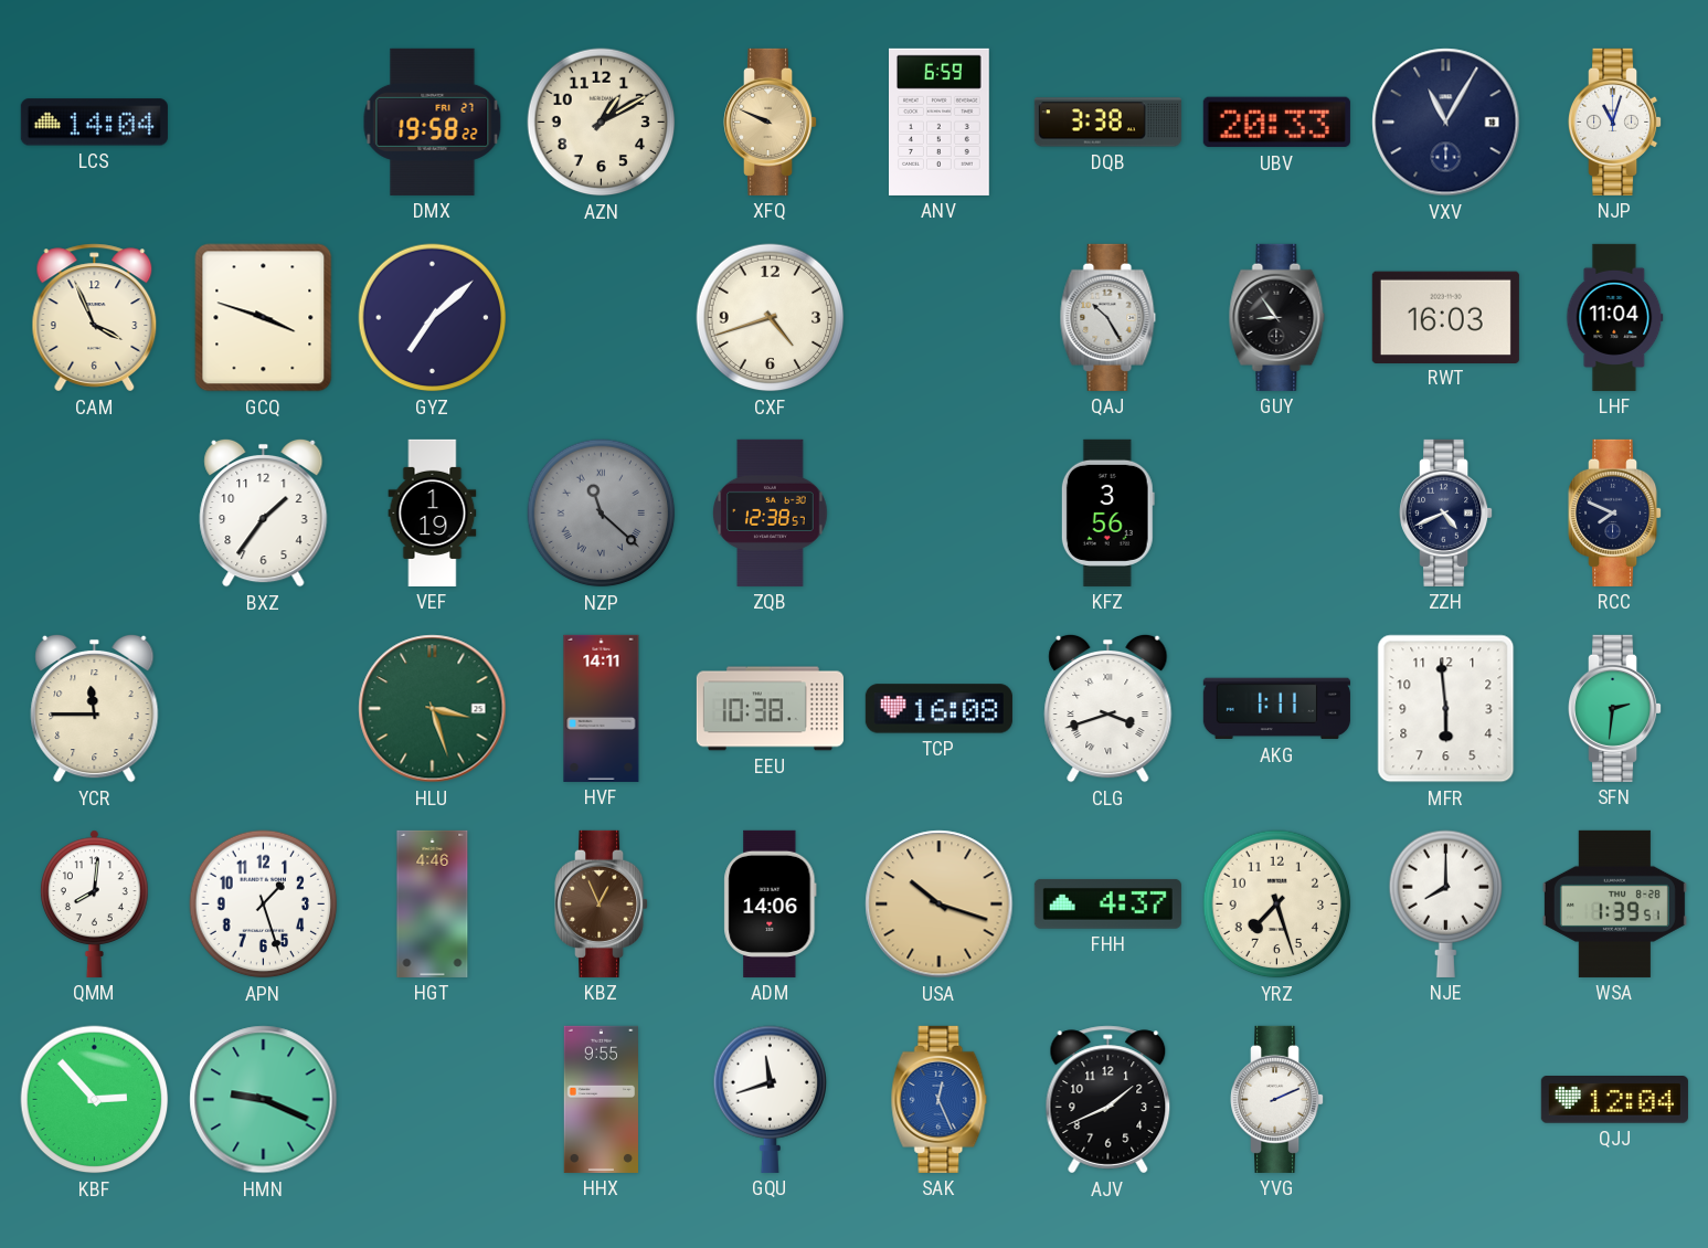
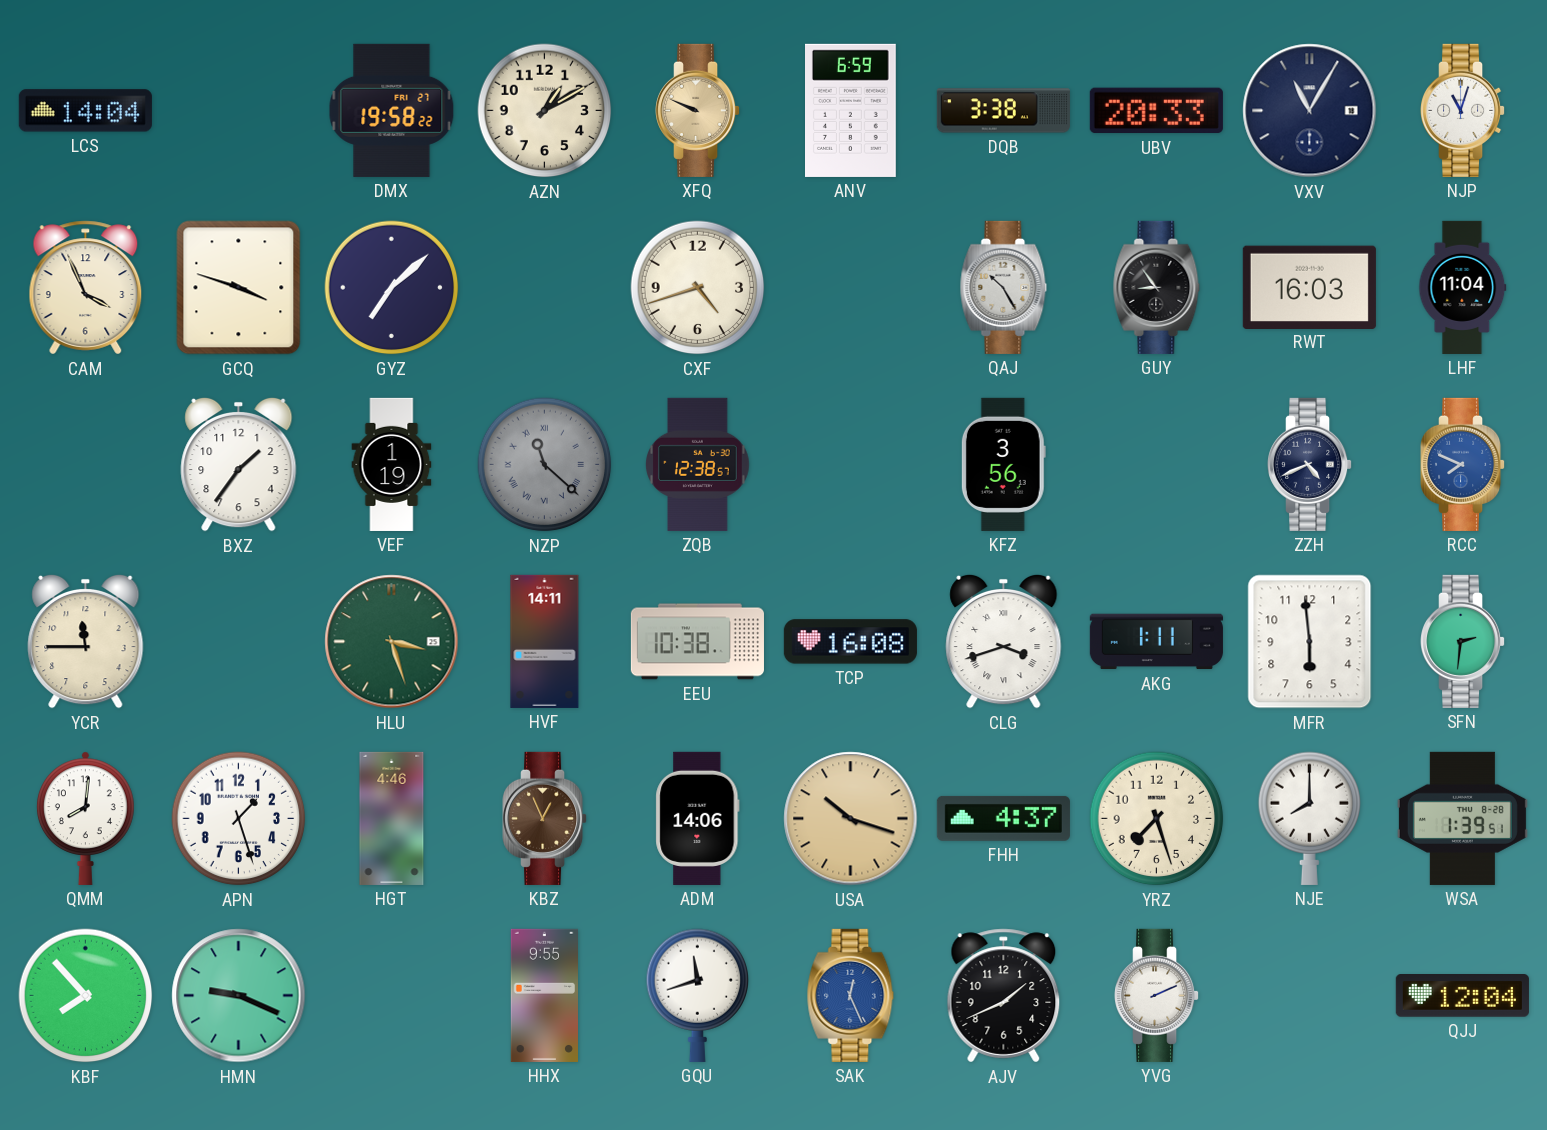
RCC dial: navy -> blue (1464, 464)
KBF: 2:53 -> 7:53 (86, 996)
